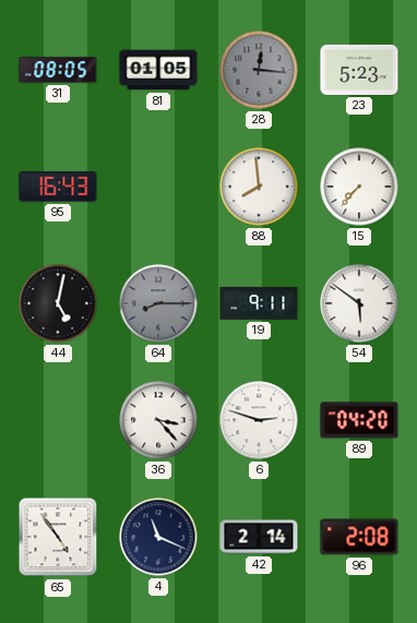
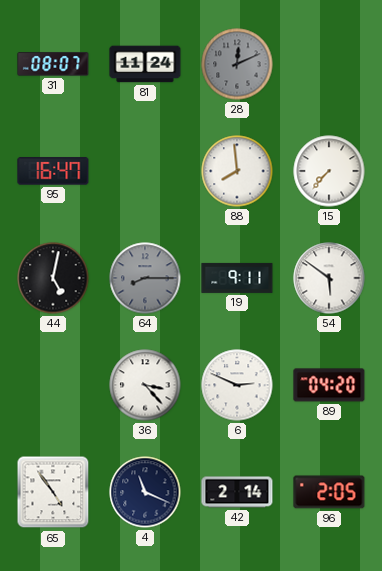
31: 08:05 -> 08:07 (53, 64)
81: 01:05 -> 11:24 (145, 64)
28: 12:16 -> 12:11 (237, 64)
23: 5:23 -> none (359, 70)
95: 16:43 -> 16:47 (53, 171)
6: 2:48 -> 2:49 (237, 385)
96: 2:08 -> 2:05 (329, 492)
